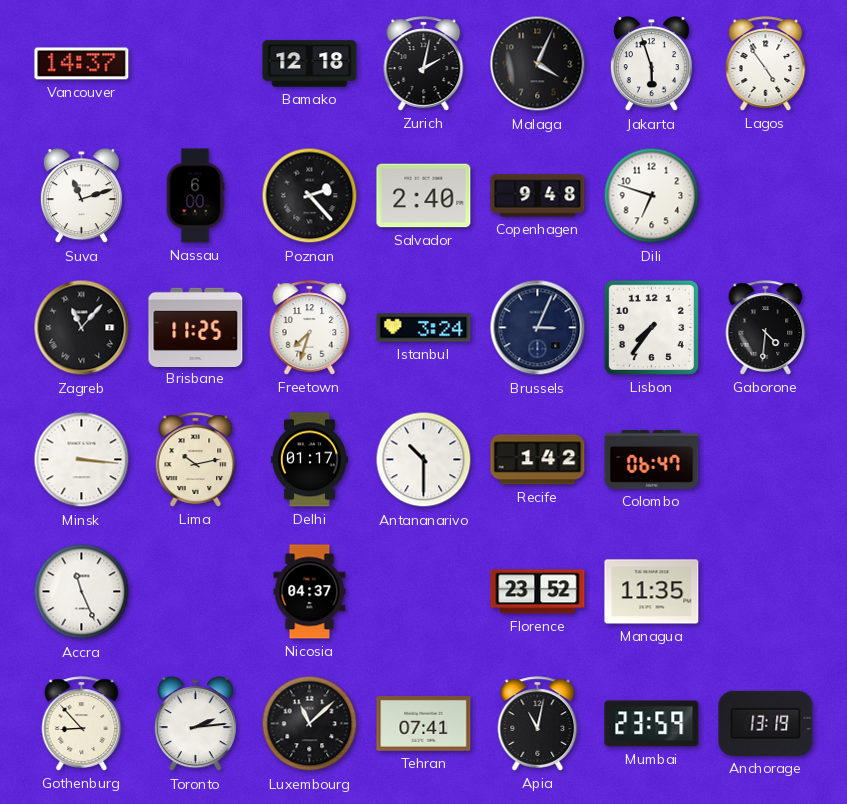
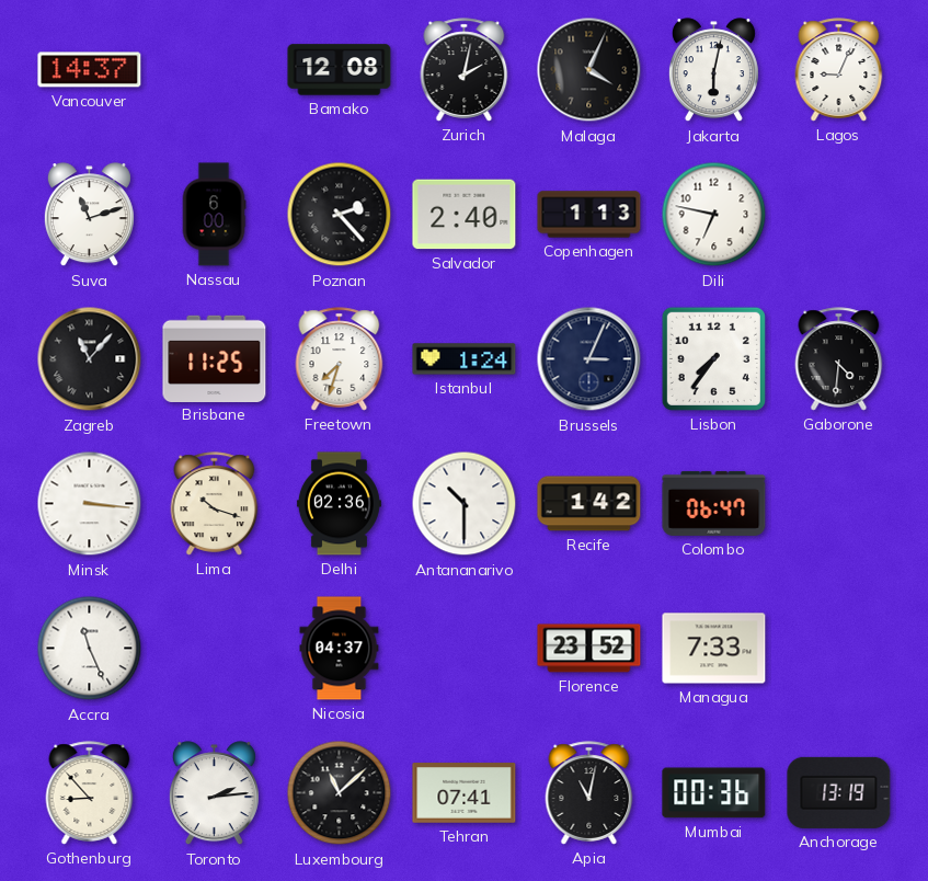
Bamako: 12:18 -> 12:08 (340, 70)
Jakarta: 5:57 -> 6:02 (713, 70)
Lagos: 4:54 -> 9:04 (839, 70)
Copenhagen: 9:48 -> 1:13 (589, 215)
Dili: 6:48 -> 6:47 (714, 215)
Istanbul: 3:24 -> 1:24 (465, 359)
Lima: 10:13 -> 10:18 (215, 504)
Delhi: 01:17 -> 02:36 (339, 504)
Managua: 11:35 -> 7:33 (714, 649)
Mumbai: 23:59 -> 00:36 (714, 793)
